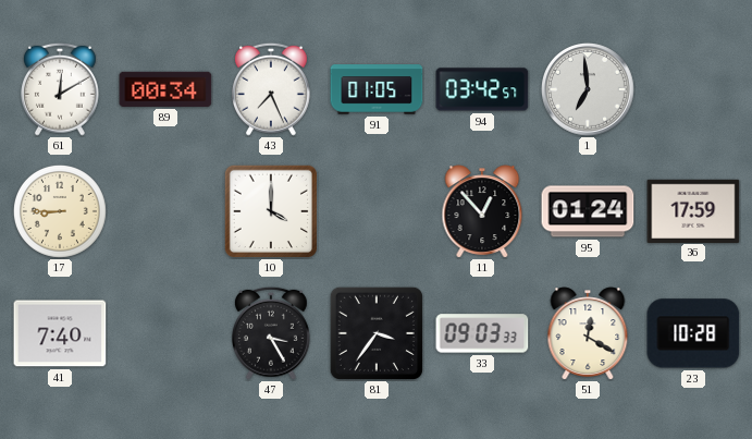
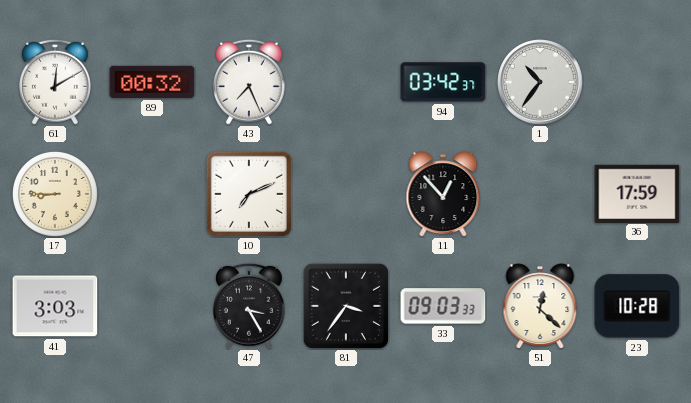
89: 00:34 -> 00:32 (152, 82)
91: 01:05 -> none (377, 89)
94: 03:42:57 -> 03:42:37 (443, 82)
1: 6:59 -> 10:36 (540, 83)
10: 4:00 -> 7:11 (249, 194)
95: 01:24 -> none (588, 211)
41: 7:40 -> 3:03 (55, 306)
51: 12:20 -> 12:22 (540, 306)
